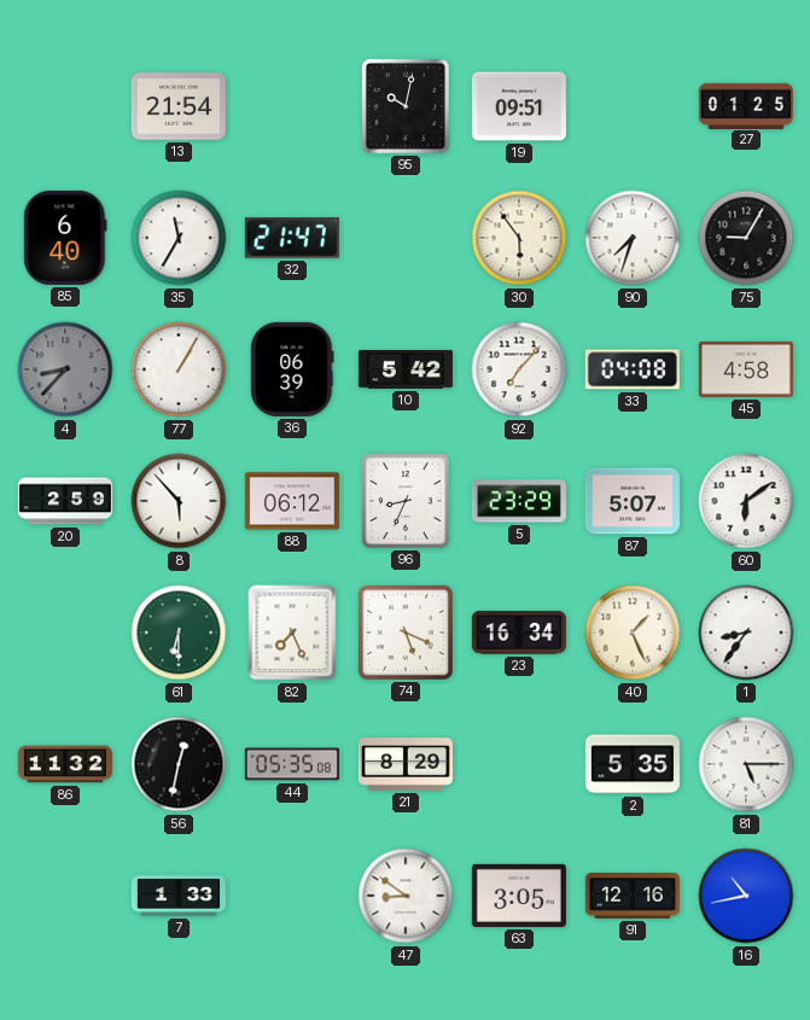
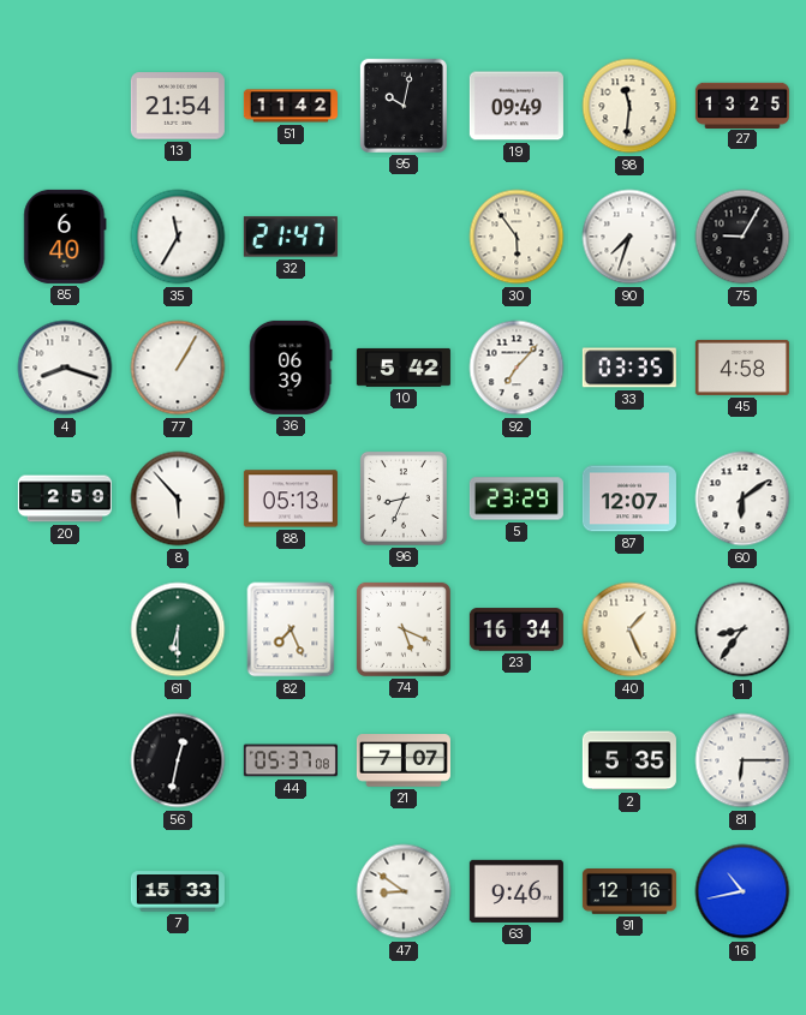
51: none -> 11:42 (291, 106)
19: 09:51 -> 09:49 (517, 106)
98: none -> 11:31 (629, 106)
27: 01:25 -> 13:25 (742, 105)
4: 8:37 -> 8:18 (65, 368)
4 dial: grey -> white (65, 368)
33: 04:08 -> 03:35 (629, 368)
88: 06:12 -> 05:13 (291, 498)
87: 5:07 -> 12:07 (629, 498)
86: 11:32 -> none (65, 764)
44: 05:35 -> 05:37 (291, 760)
21: 8:29 -> 7:07 (404, 760)
81: 5:15 -> 6:15 (742, 760)
7: 1:33 -> 15:33 (178, 891)
63: 3:05 -> 9:46 (517, 891)
